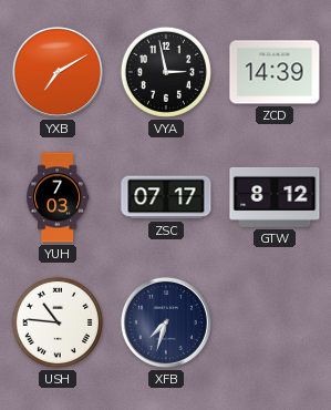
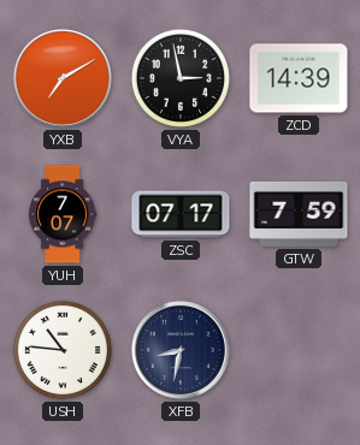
YUH: 7:03 -> 7:07 (63, 214)
GTW: 8:12 -> 7:59 (299, 214)
XFB: 7:33 -> 8:32 (181, 350)
